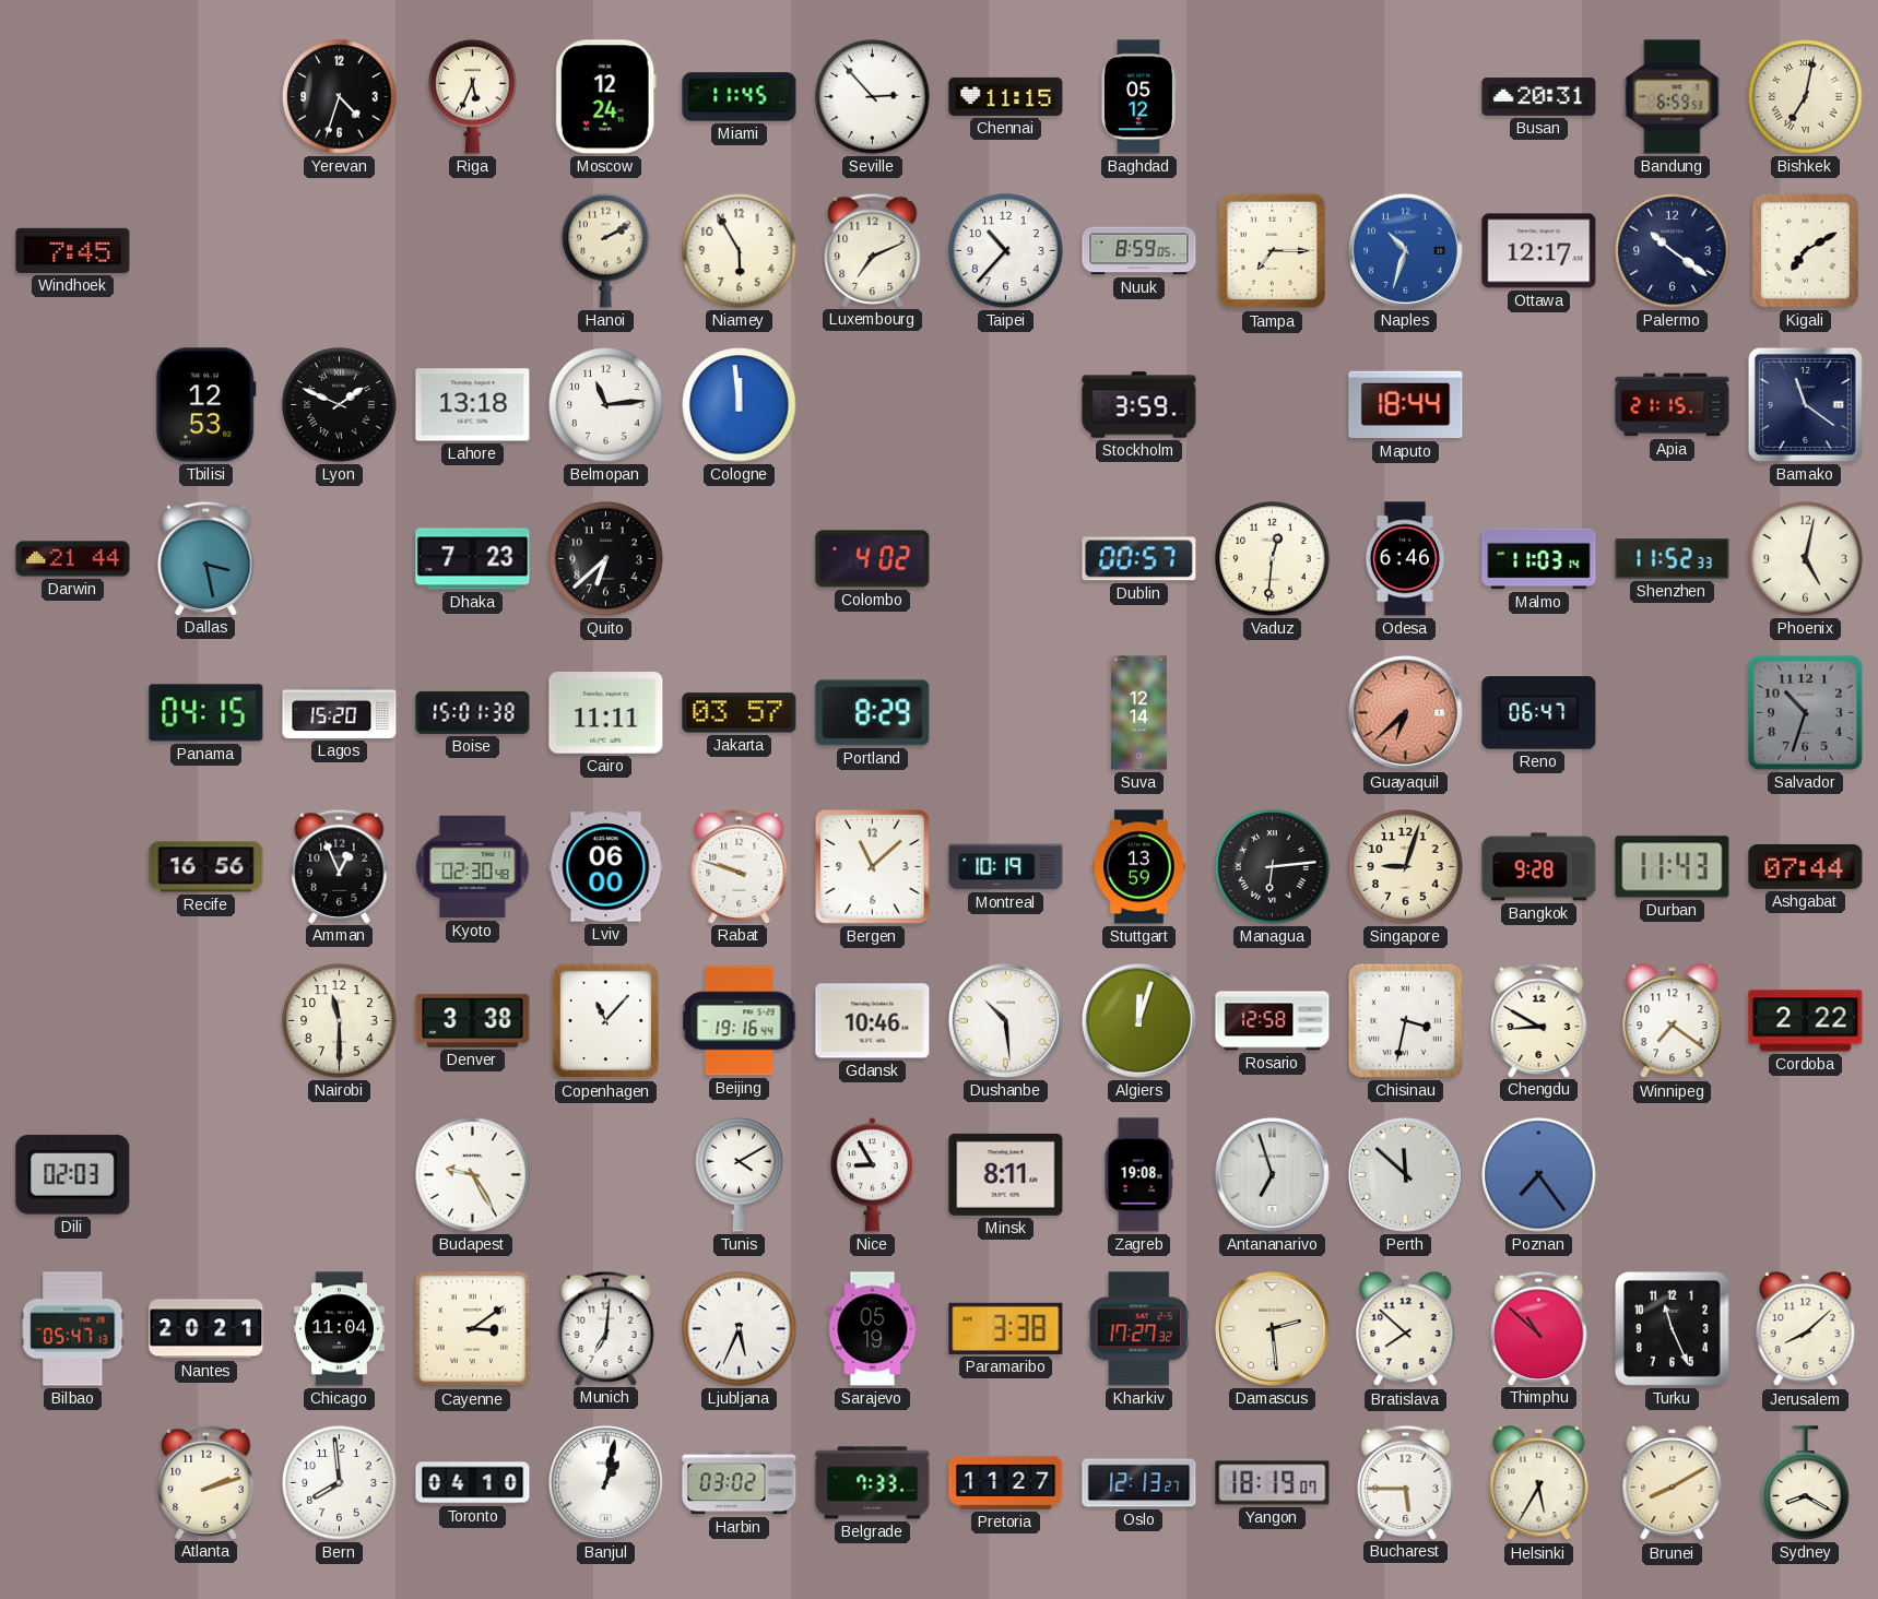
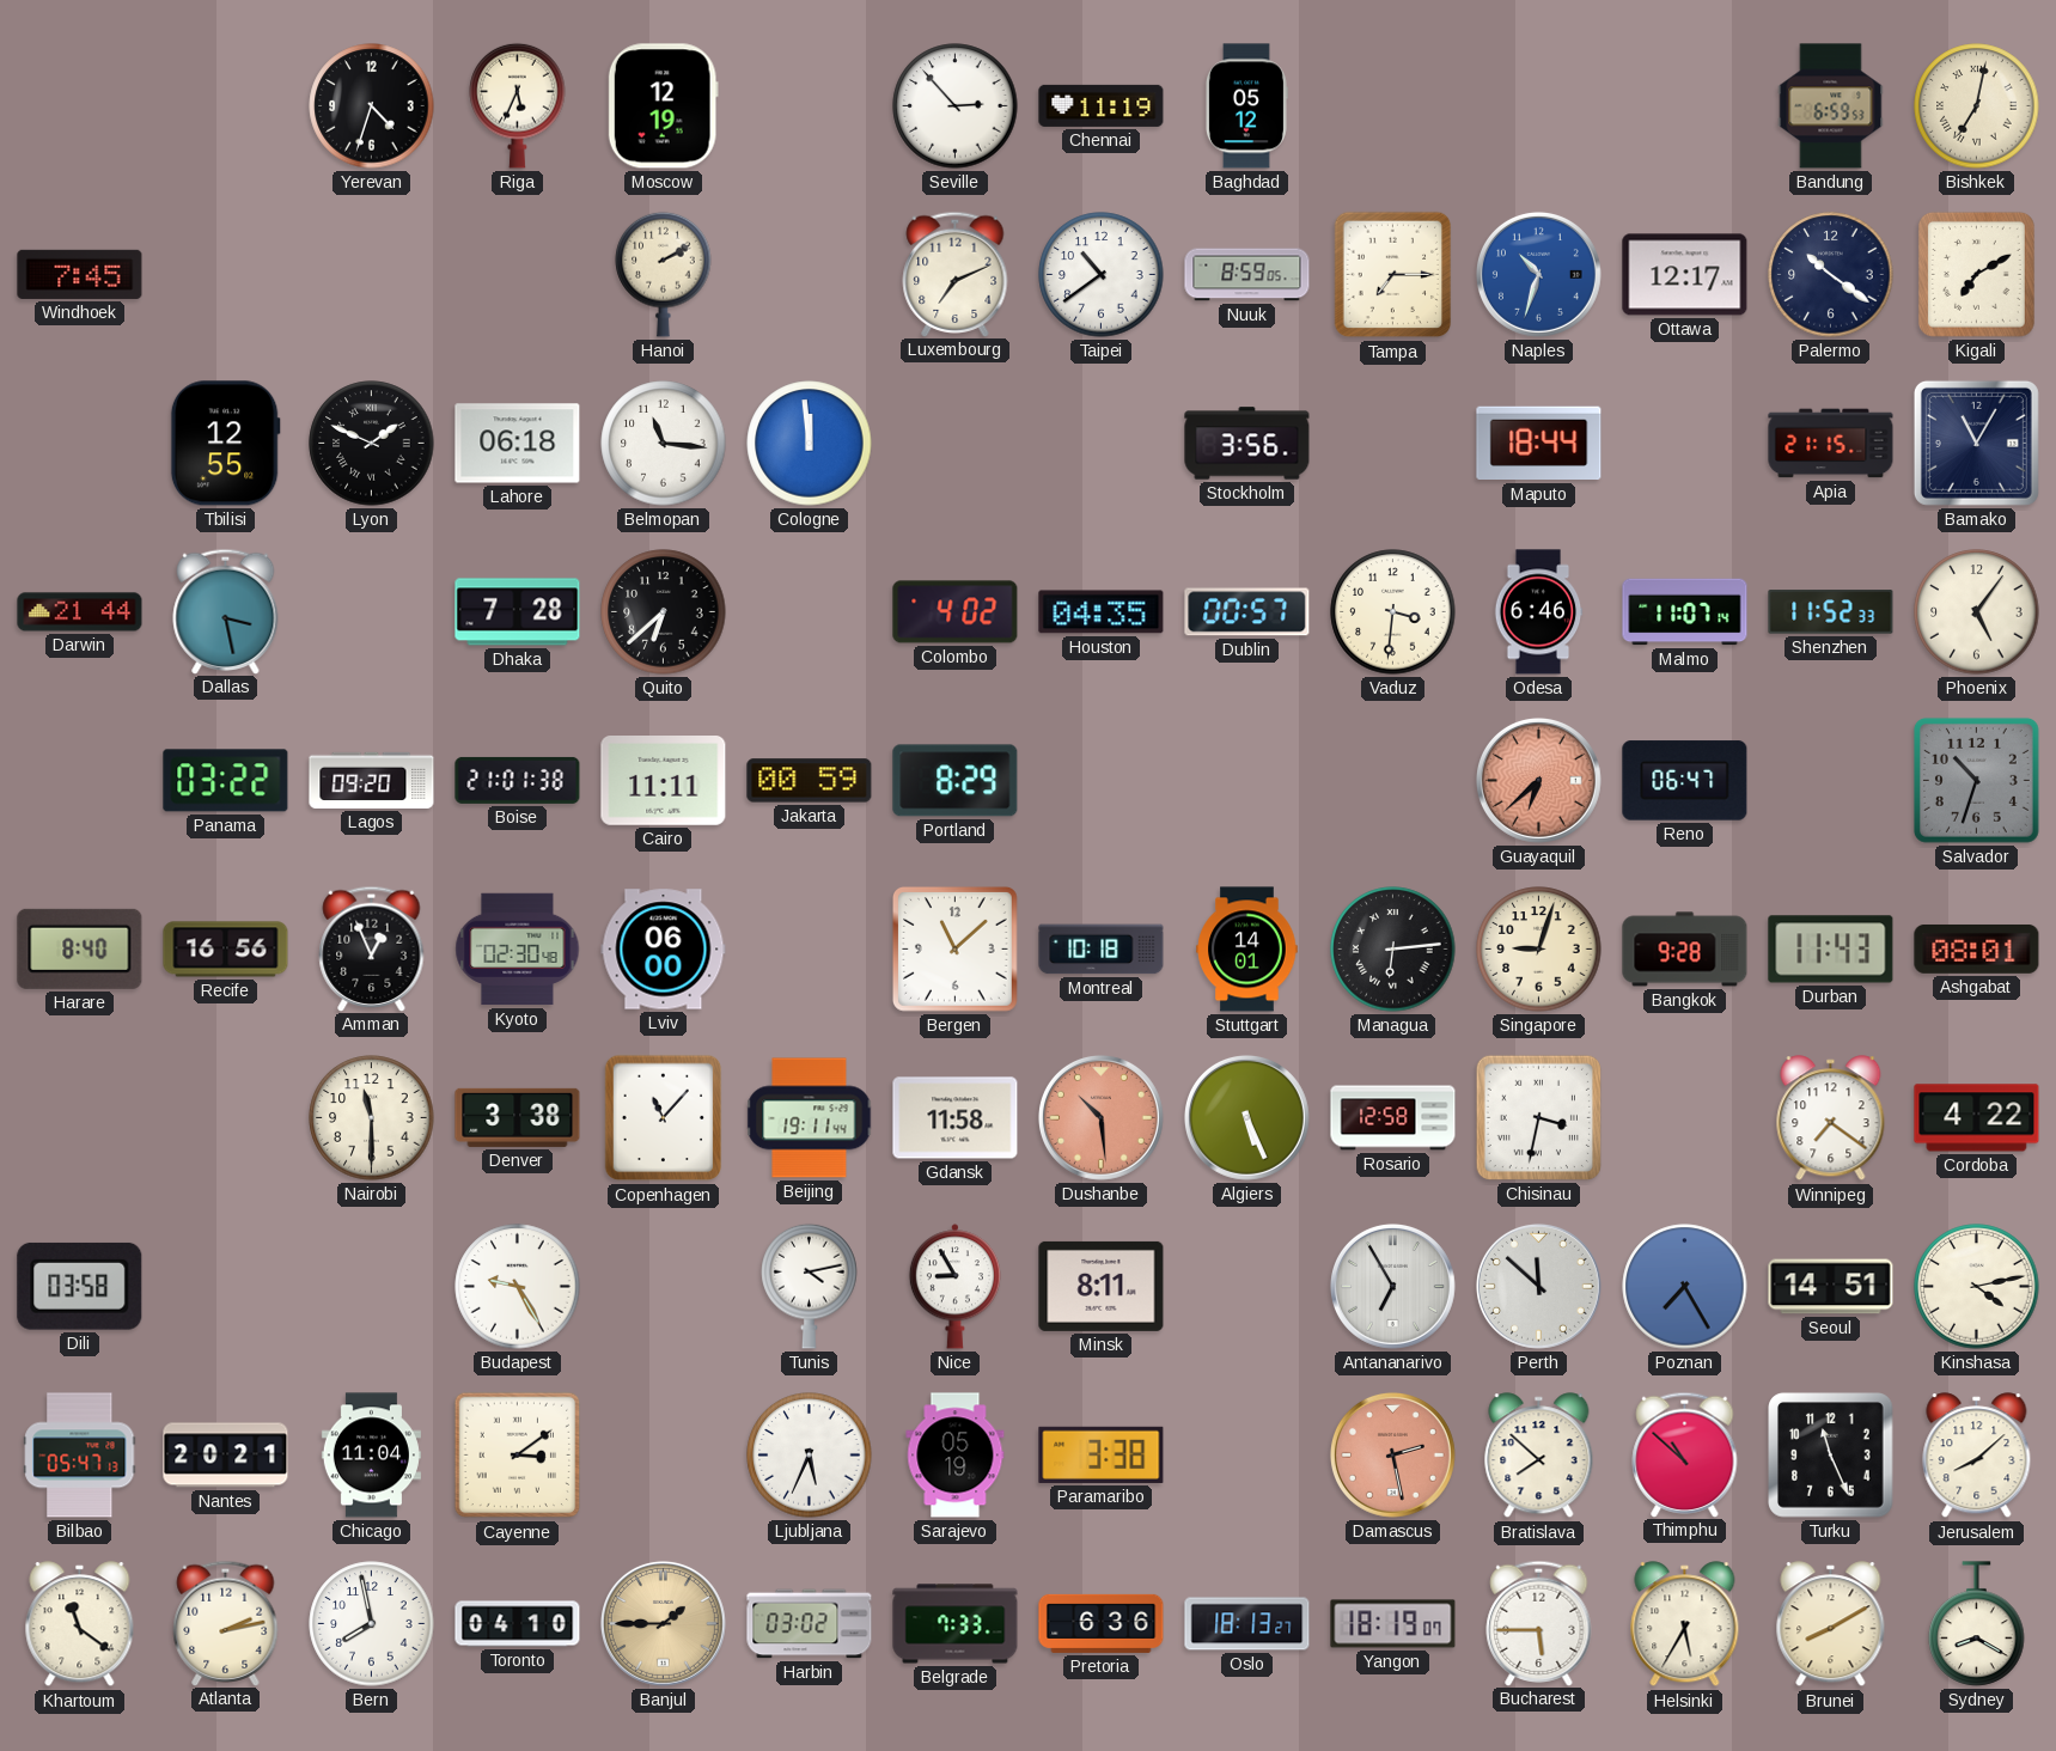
Moscow: 12:24 -> 12:19 (663, 106)
Miami: 11:45 -> none (740, 97)
Chennai: 11:15 -> 11:19 (1102, 105)
Busan: 20:31 -> none (1539, 97)
Niamey: 5:55 -> none (740, 251)
Taipei: 10:37 -> 10:39 (1102, 275)
Tbilisi: 12:53 -> 12:55 (225, 444)
Lahore: 13:18 -> 06:18 (518, 444)
Belmopan: 11:14 -> 11:16 (664, 444)
Stockholm: 3:59 -> 3:56 (1247, 444)
Bamako: 11:21 -> 11:05 (1976, 443)
Dhaka: 7:23 -> 7:28 (518, 612)
Houston: none -> 04:35 (1102, 612)
Vaduz: 12:31 -> 3:31 (1393, 612)
Malmo: 11:03 -> 11:07 (1685, 612)
Phoenix: 5:02 -> 5:06 (1977, 612)
Panama: 04:15 -> 03:22 (226, 781)
Lagos: 15:20 -> 09:20 (372, 780)
Boise: 15:01 -> 21:01 (518, 780)
Jakarta: 03:57 -> 00:59 (810, 781)
Suva: 12:14 -> none (1139, 713)
Harare: none -> 8:40 (80, 948)
Rabat: 9:48 -> none (740, 866)
Montreal: 10:19 -> 10:18 (1102, 950)
Stuttgart: 13:59 -> 14:01 (1247, 950)
Ashgabat: 07:44 -> 08:01 (1977, 948)
Beijing: 19:16 -> 19:11 (810, 1118)
Gdansk: 10:46 -> 11:58 (956, 1118)
Dushanbe dial: white -> salmon (1100, 1117)
Algiers: 12:03 -> 5:26 (1246, 1117)
Chengdu: 8:50 -> none (1539, 1020)
Cordoba: 2:22 -> 4:22 (1977, 1118)
Dili: 02:03 -> 03:58 (80, 1286)
Tunis: 4:10 -> 4:13 (810, 1286)
Zagreb: 19:08 -> none (1138, 1175)
Antananarivo: 6:57 -> 6:55 (1392, 1286)
Poznan: 7:24 -> 7:25 (1685, 1287)
Seoul: none -> 14:51 (1831, 1287)
Kinshasa: none -> 4:13 (1977, 1287)
Munich: 7:01 -> none (606, 1328)
Kharkiv: 17:27 -> none (1138, 1329)
Damascus: 2:29 -> 2:28 (1392, 1454)
Damascus dial: cream -> salmon (1392, 1454)
Khartoum: none -> 11:21 (80, 1624)
Atlanta: 2:12 -> 2:13 (226, 1623)
Bern: 7:59 -> 7:58 (372, 1624)
Banjul: 1:02 -> 1:45 (663, 1623)
Banjul dial: white -> champagne (663, 1623)
Pretoria: 11:27 -> 6:36 (1102, 1623)
Oslo: 12:13 -> 18:13 (1247, 1624)
